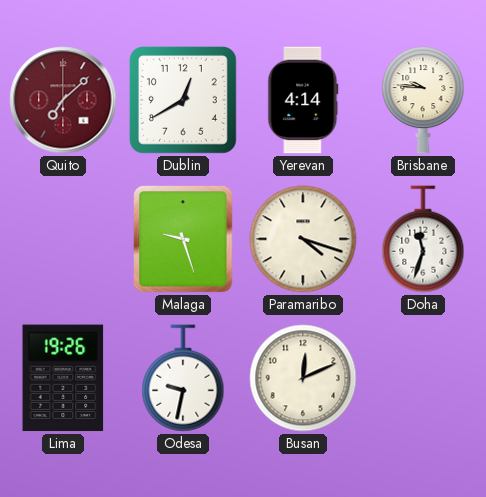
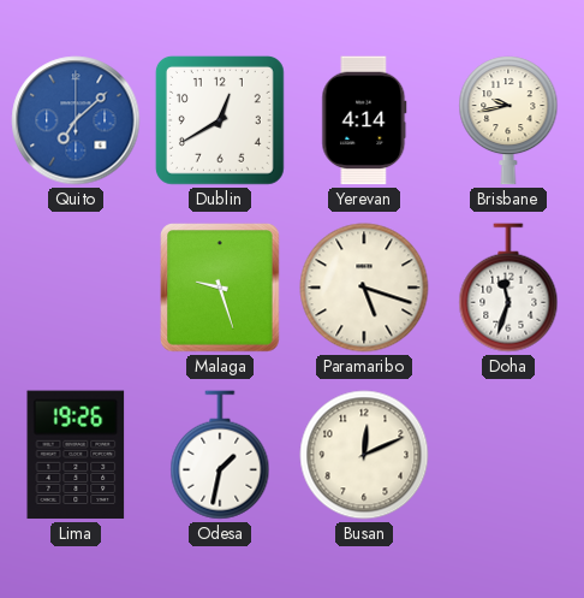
Quito dial: burgundy -> blue (76, 120)
Brisbane: 9:46 -> 9:43 (508, 120)
Paramaribo: 4:18 -> 5:18 (364, 288)
Odesa: 9:32 -> 1:32 (220, 455)
